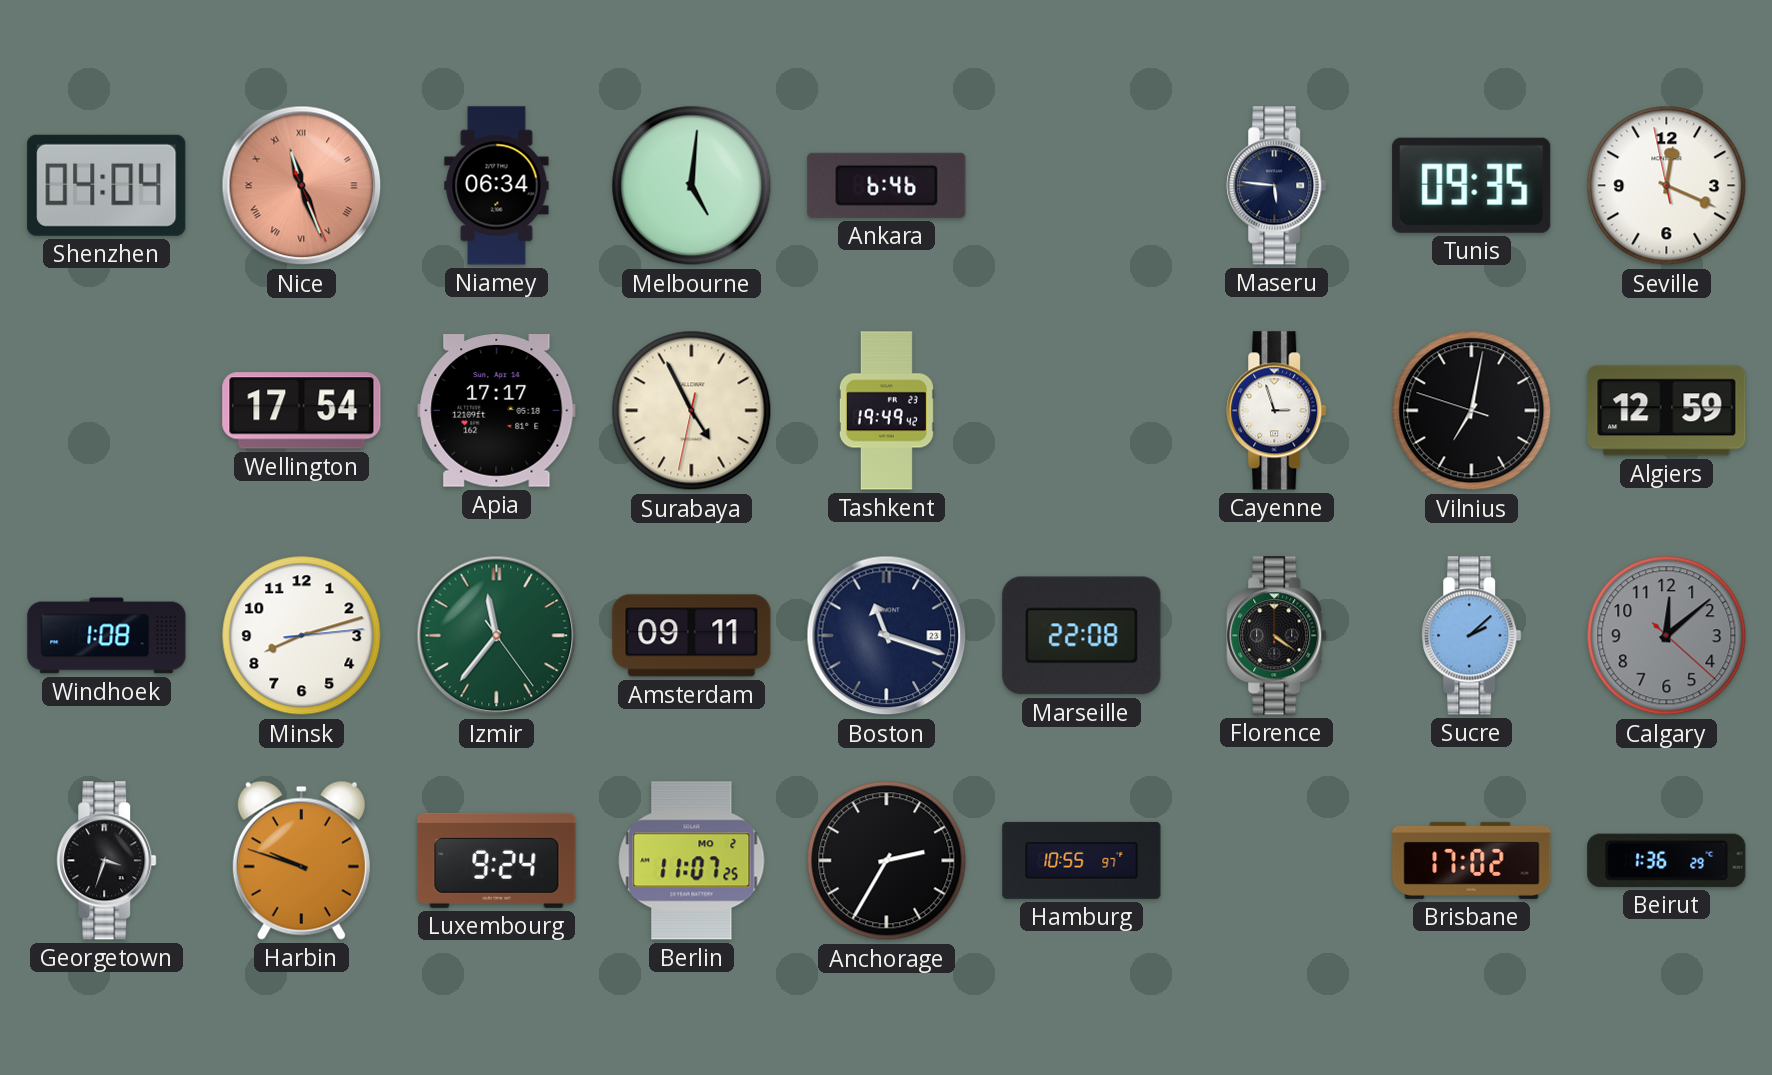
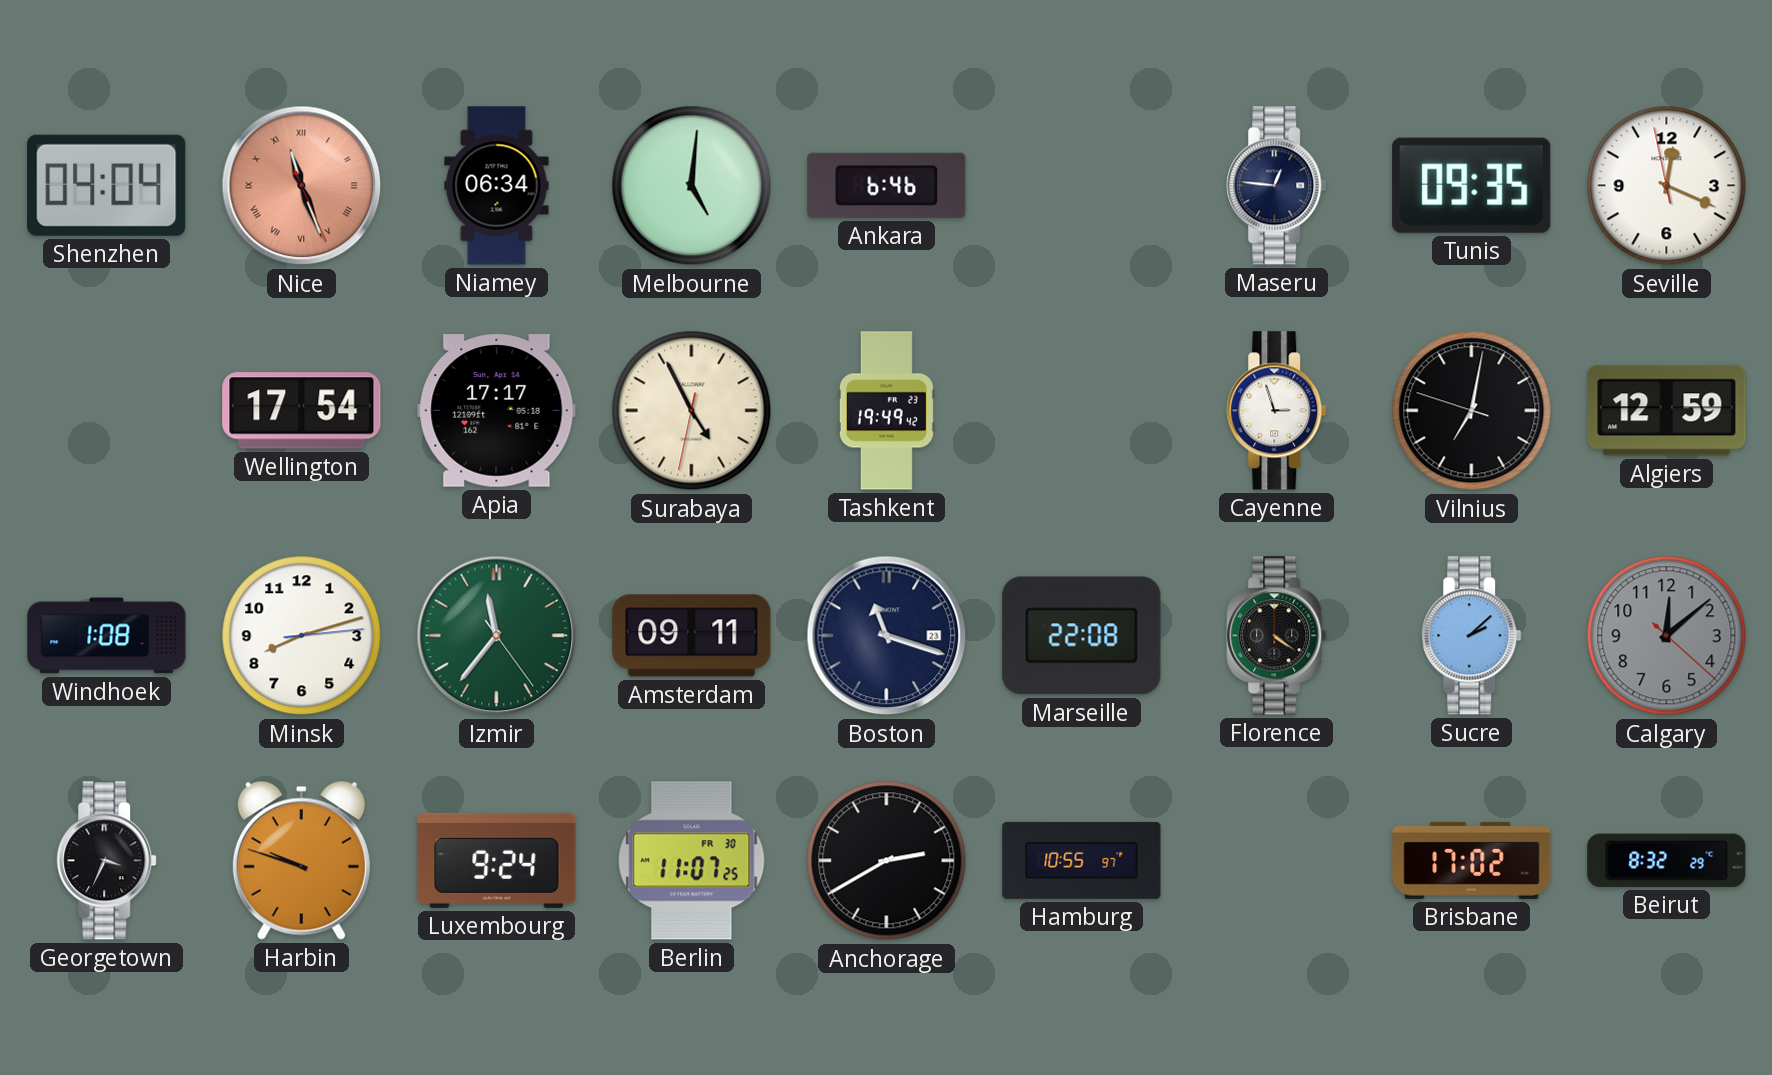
Maseru: 5:46 -> 12:46 (1277, 186)
Georgetown: 3:33 -> 3:34 (107, 861)
Berlin date: MO 2 -> FR 30 (692, 861)
Anchorage: 2:35 -> 2:40 (887, 861)
Beirut: 1:36 -> 8:32 (1667, 860)
